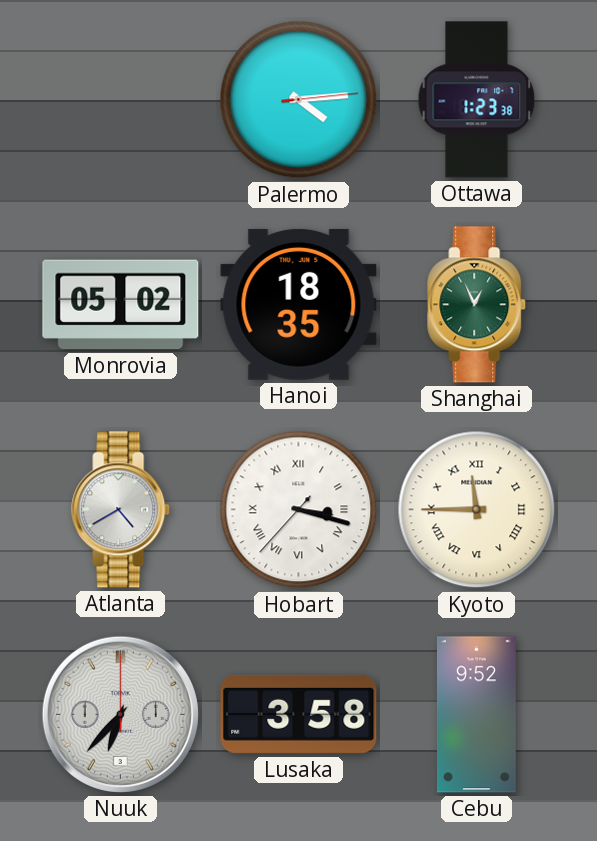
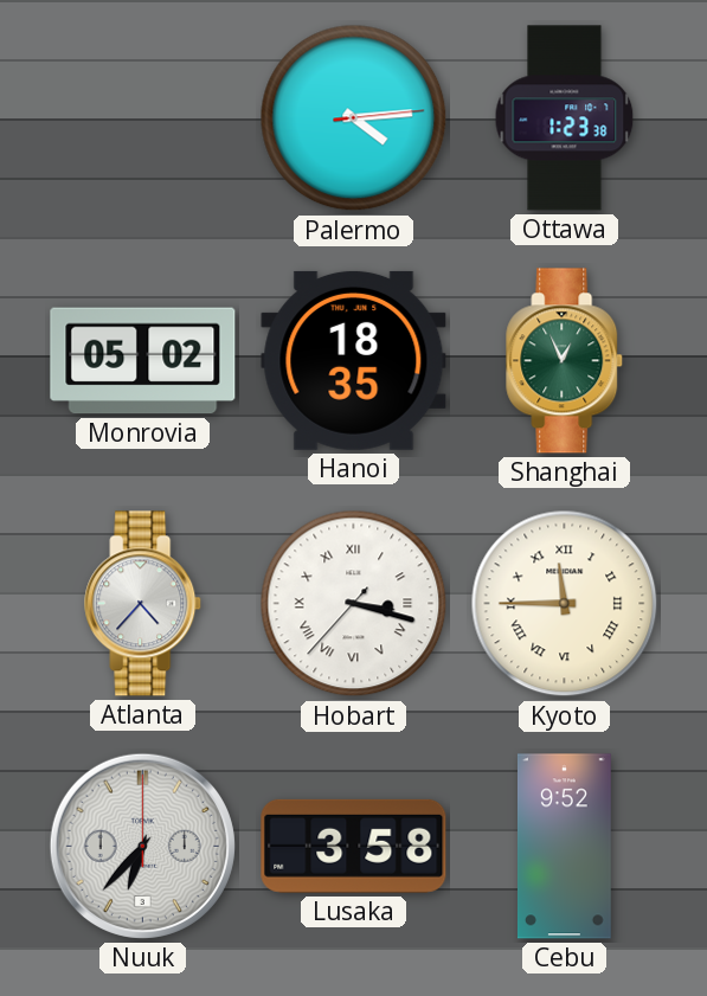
Atlanta: 4:40 -> 4:37 (143, 604)
